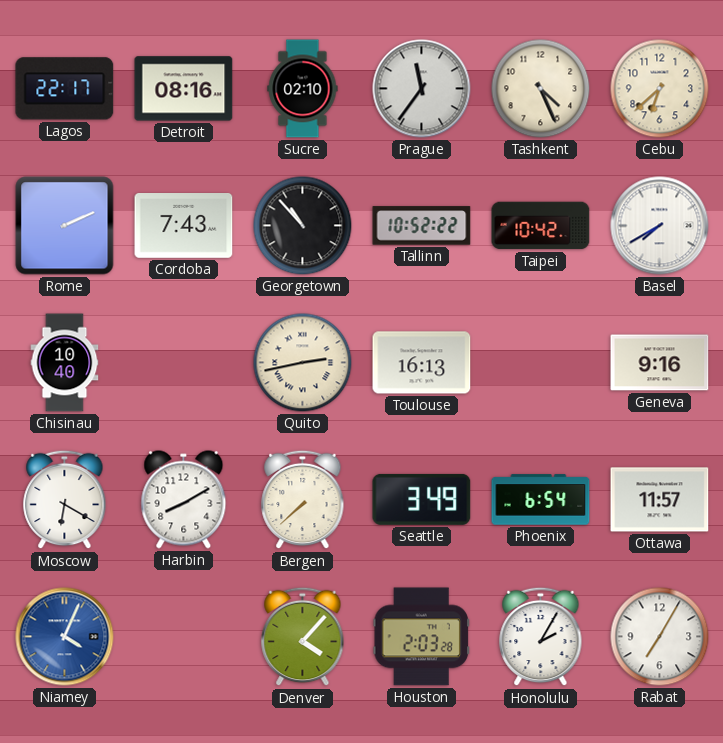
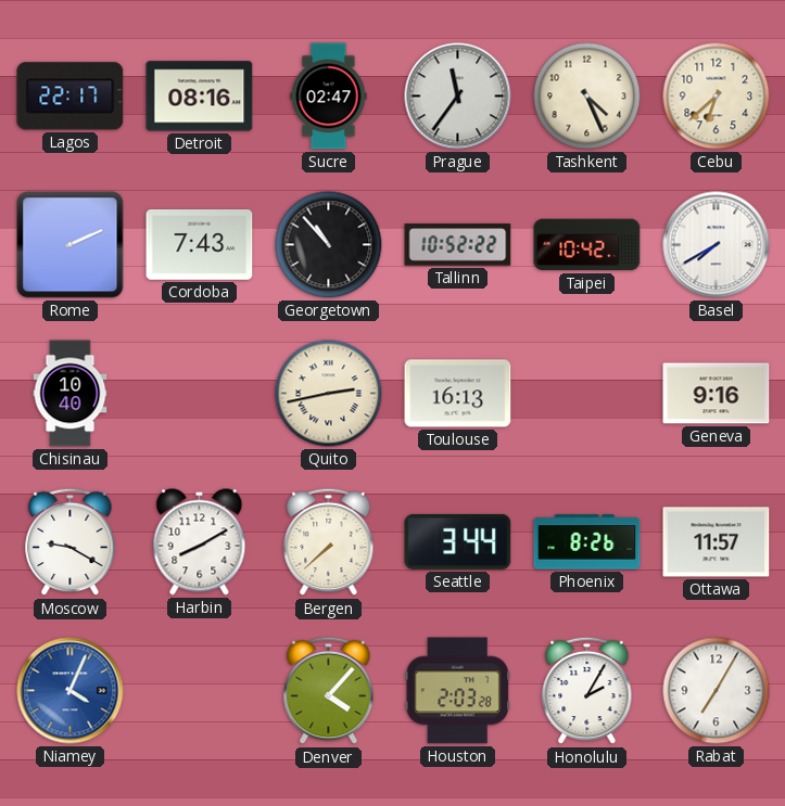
Sucre: 02:10 -> 02:47 (329, 97)
Moscow: 6:20 -> 9:20 (71, 542)
Seattle: 3:49 -> 3:44 (458, 541)
Phoenix: 6:54 -> 8:26 (587, 542)
